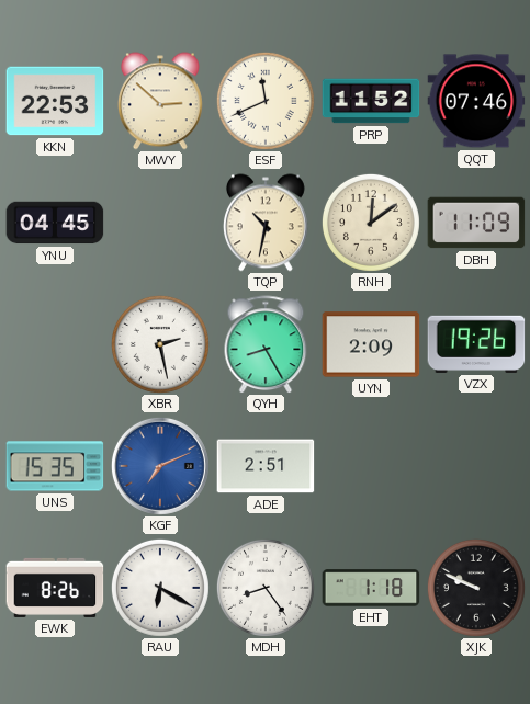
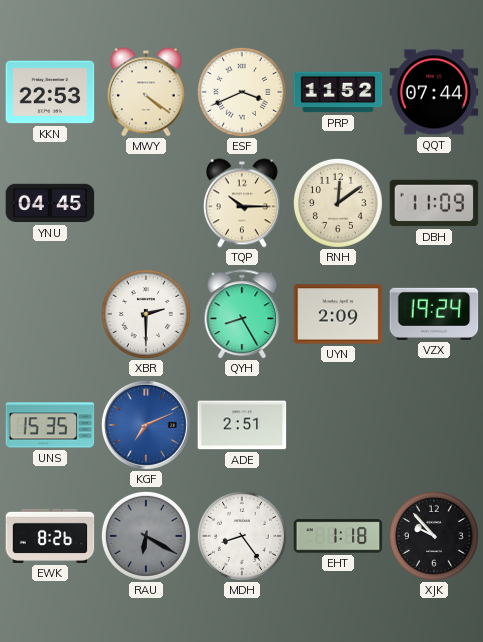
MWY: 2:52 -> 4:21 (146, 92)
ESF: 11:41 -> 3:41 (242, 92)
QQT: 07:46 -> 07:44 (434, 92)
TQP: 10:32 -> 10:15 (242, 203)
XBR: 2:28 -> 2:30 (146, 314)
VZX: 19:26 -> 19:24 (434, 314)
RAU dial: white -> grey (146, 536)
XJK: 9:49 -> 9:53 (434, 536)
